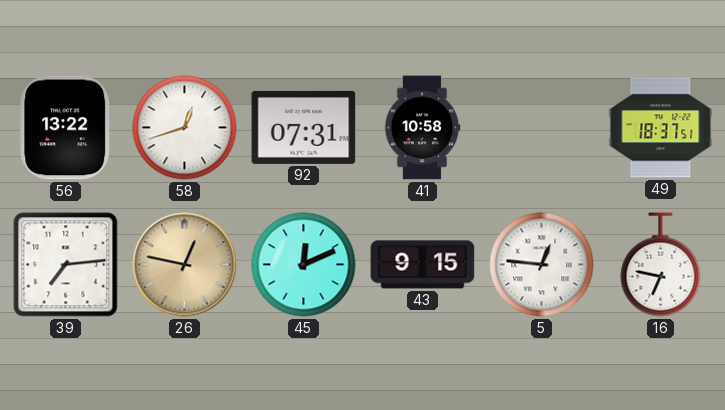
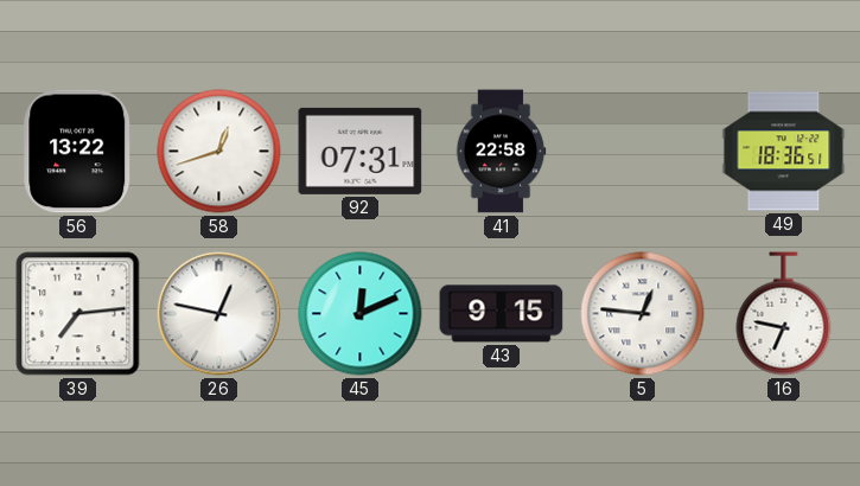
41: 10:58 -> 22:58 (501, 152)
49: 18:37 -> 18:36 (784, 152)
26 dial: champagne -> white (219, 314)
